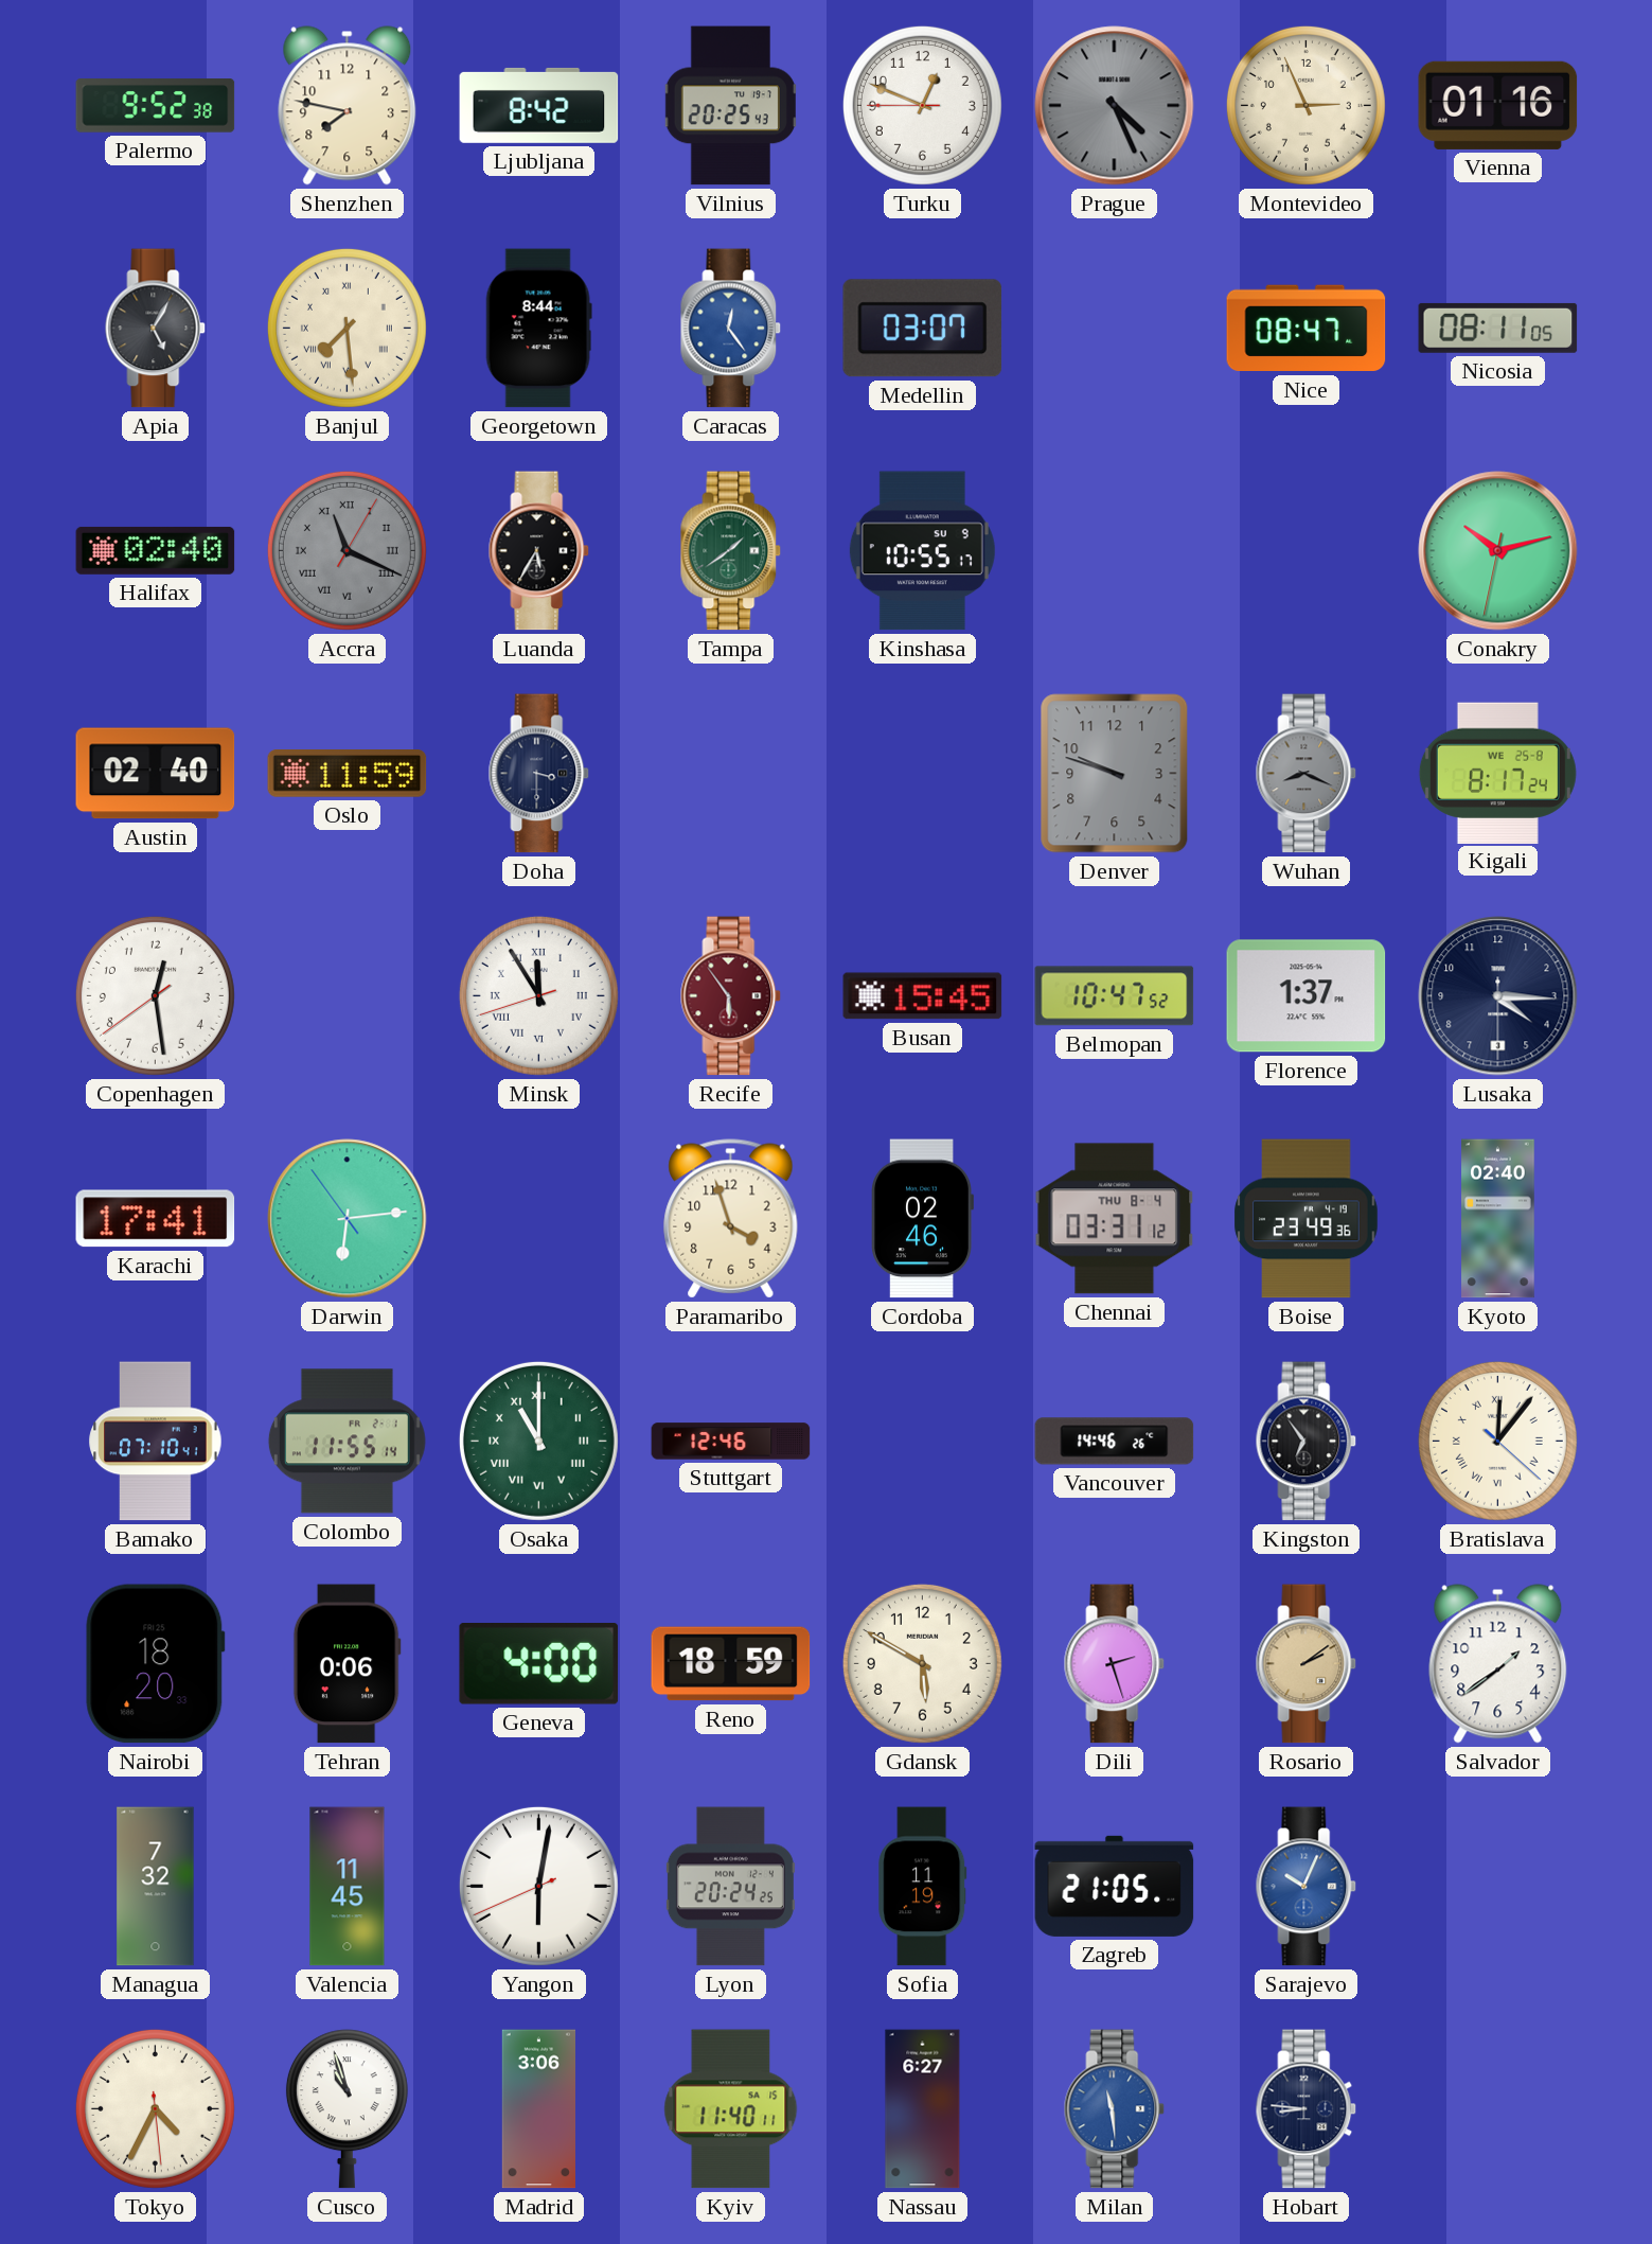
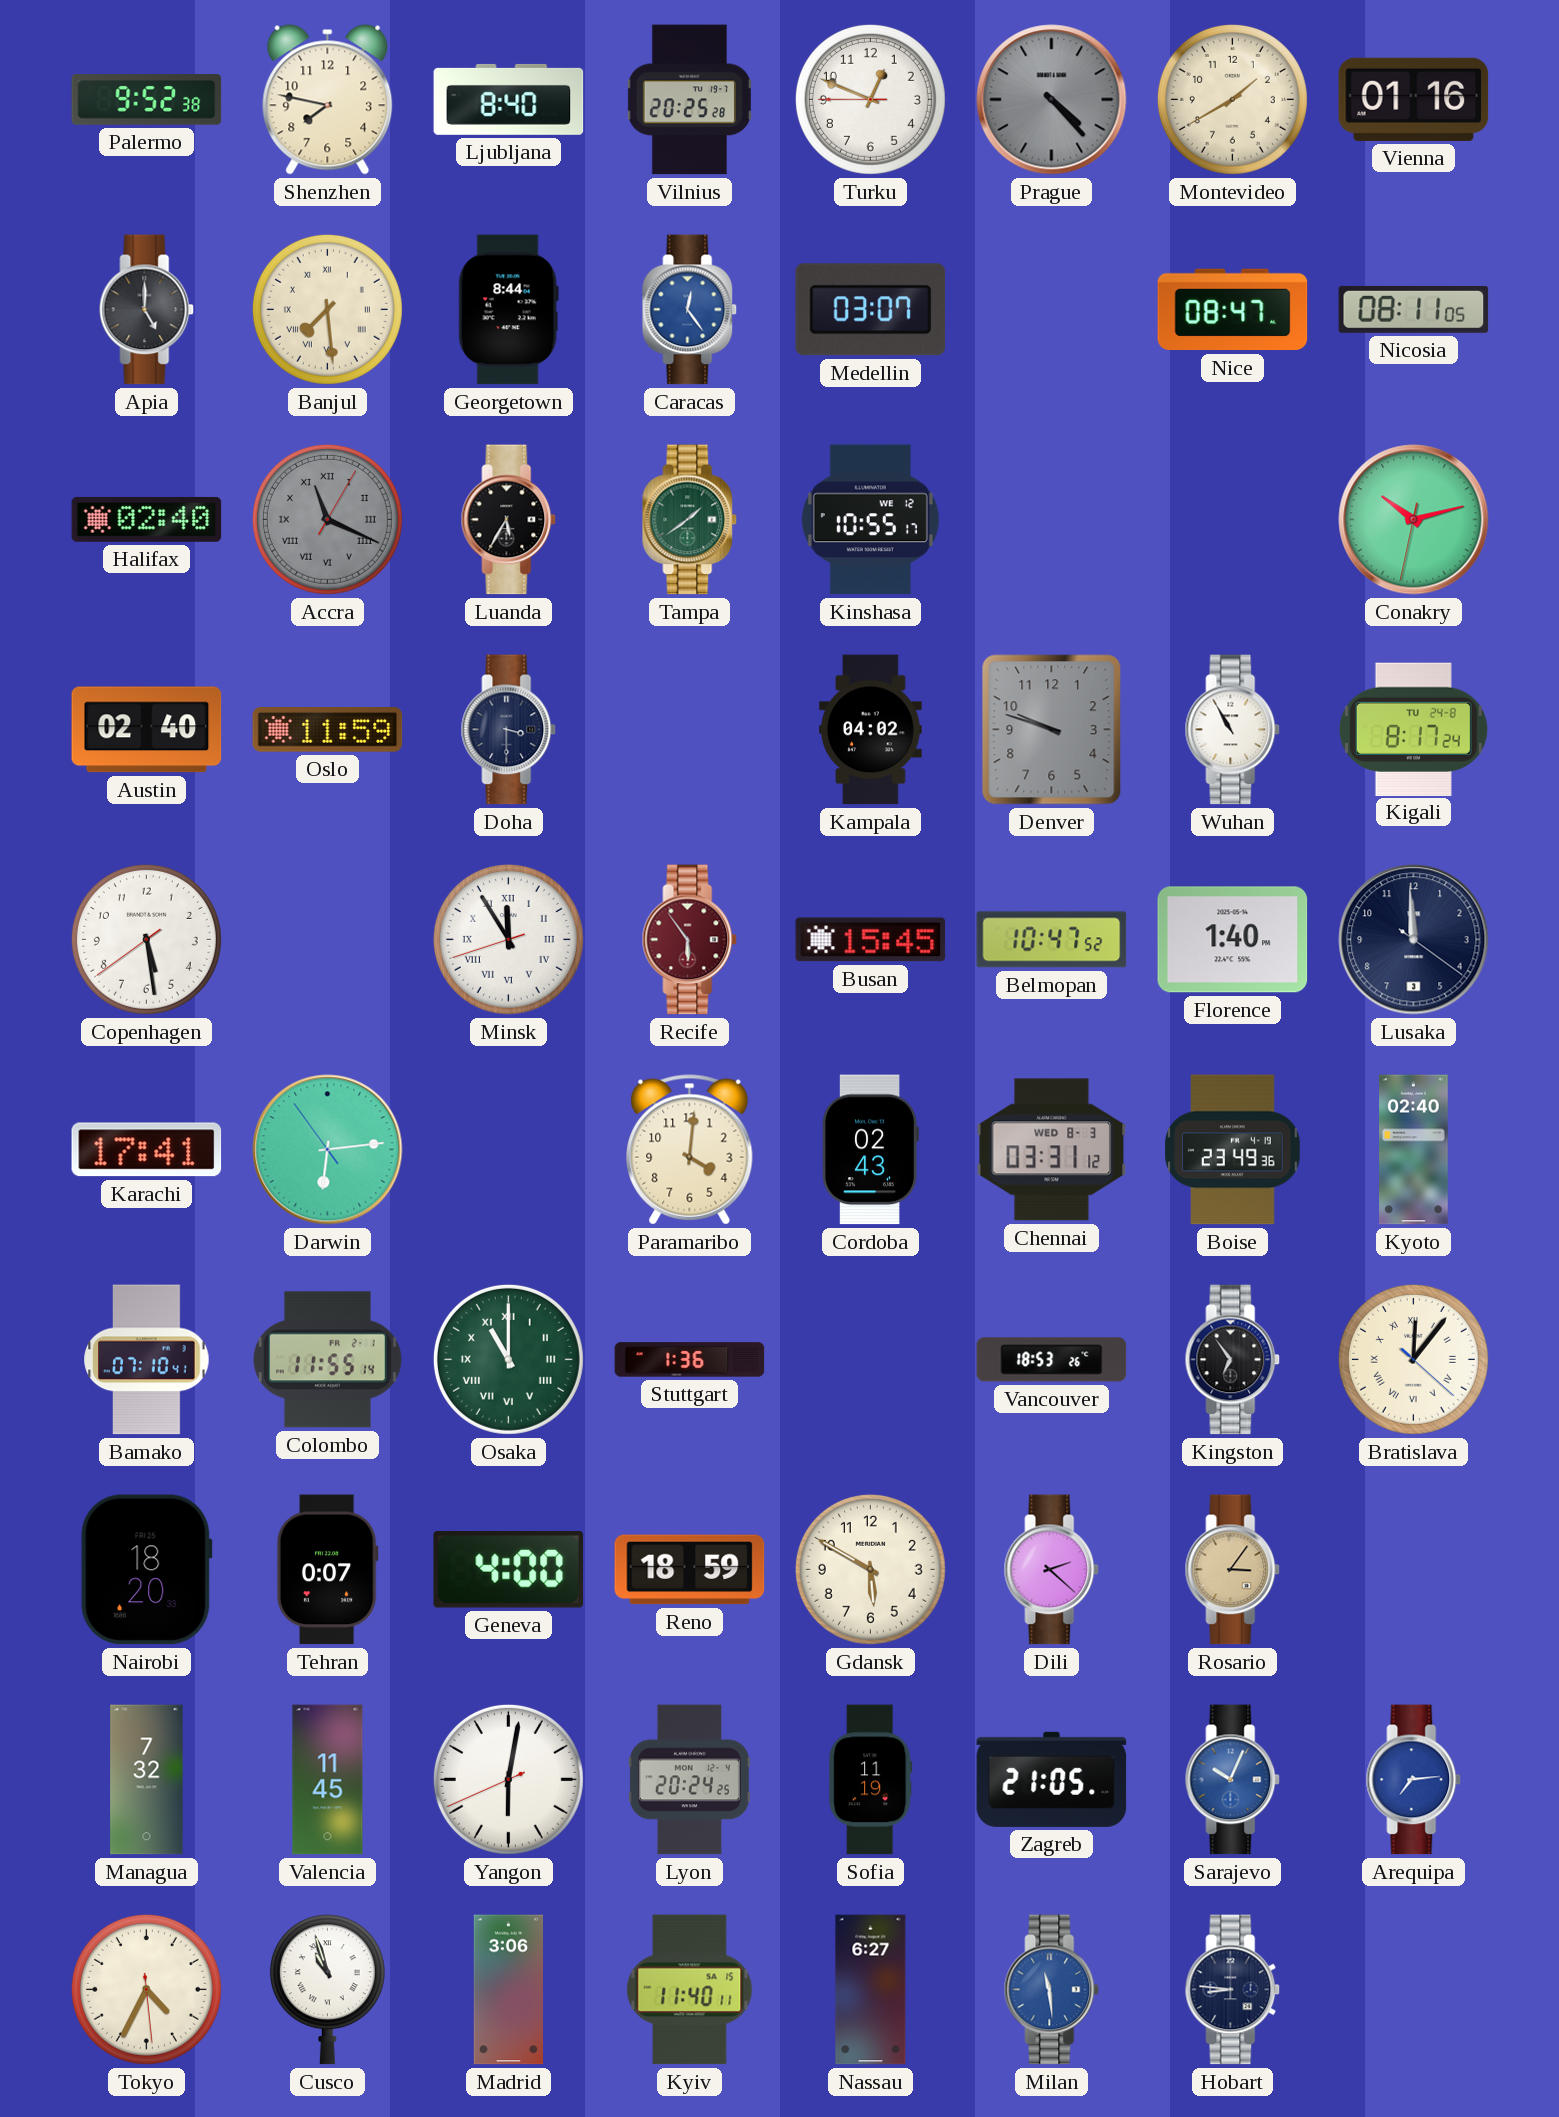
Ljubljana: 8:42 -> 8:40 (509, 99)
Vilnius: 20:25:43 -> 20:25:28 (689, 100)
Prague: 4:26 -> 4:23 (1052, 100)
Montevideo: 2:56 -> 1:40 (1232, 99)
Apia: 5:05 -> 5:00 (147, 310)
Kinshasa date: SU 9 -> WE 12 (870, 520)
Kampala: none -> 04:02 (871, 730)
Wuhan: 8:19 -> 10:55 (1233, 730)
Wuhan dial: grey -> white (1233, 730)
Kigali date: WE 25-8 -> TU 24-8 (1413, 729)
Copenhagen: 12:28 -> 5:28 (146, 939)
Florence: 1:37 -> 1:40 (1233, 940)
Lusaka: 4:15 -> 11:59 (1414, 940)
Paramaribo: 3:57 -> 4:01 (690, 1150)
Cordoba: 02:46 -> 02:43 (870, 1150)
Chennai date: THU 8-4 -> WED 8-3 (1052, 1150)
Stuttgart: 12:46 -> 1:36 (690, 1360)
Vancouver: 14:46 -> 18:53 (1052, 1360)
Tehran: 0:06 -> 0:07 (327, 1570)
Dili: 2:27 -> 2:22 (1052, 1570)
Rosario: 2:09 -> 3:06 (1233, 1570)
Salvador: 1:39 -> none (1498, 1664)
Arequipa: none -> 7:14 (1414, 1780)
